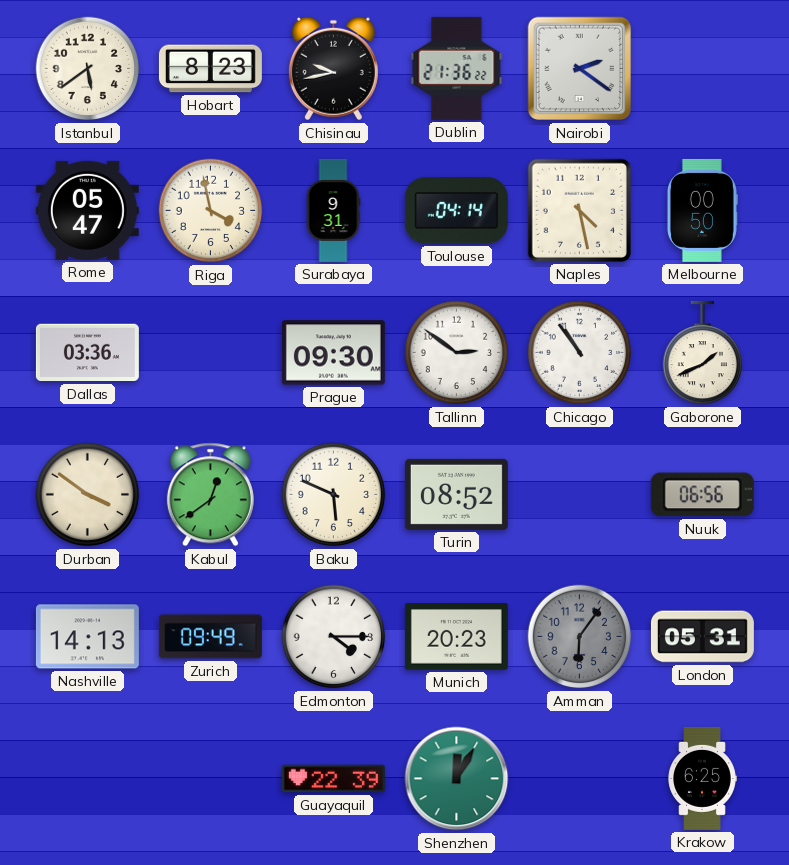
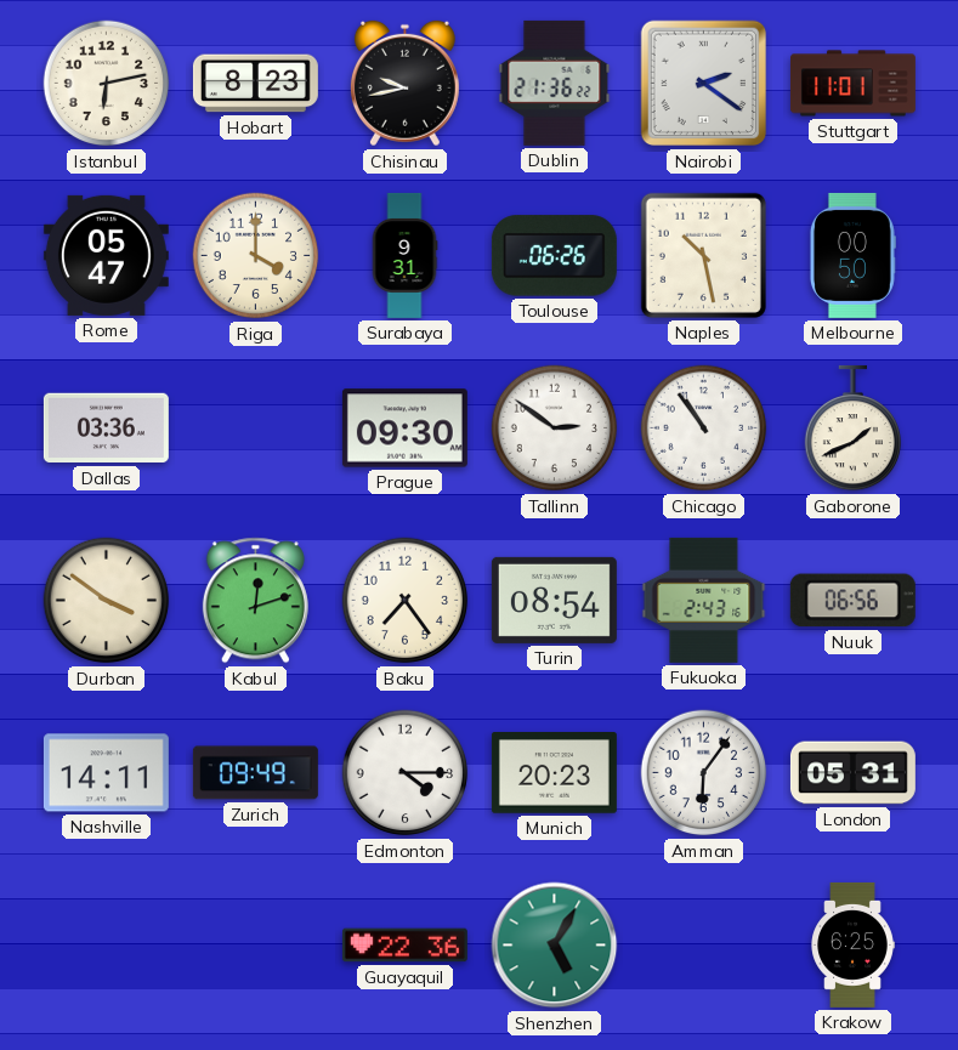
Istanbul: 5:39 -> 6:13 (107, 84)
Stuttgart: none -> 11:01 (852, 84)
Riga: 3:58 -> 4:00 (256, 256)
Toulouse: 04:14 -> 06:26 (554, 256)
Naples: 4:28 -> 10:28 (703, 255)
Kabul: 12:39 -> 12:12 (255, 601)
Baku: 5:49 -> 7:24 (406, 601)
Turin: 08:52 -> 08:54 (554, 600)
Fukuoka: none -> 2:43 (704, 600)
Nashville: 14:13 -> 14:11 (106, 773)
Amman dial: grey -> white (704, 773)
Guayaquil: 22:39 -> 22:36 (404, 946)
Shenzhen: 12:05 -> 5:05 (555, 946)
